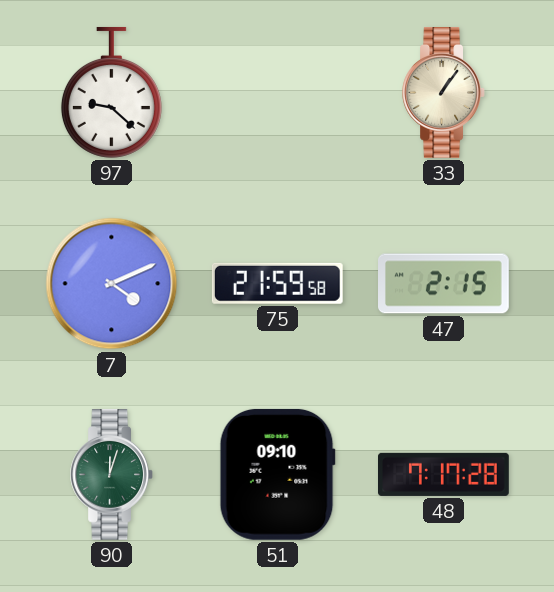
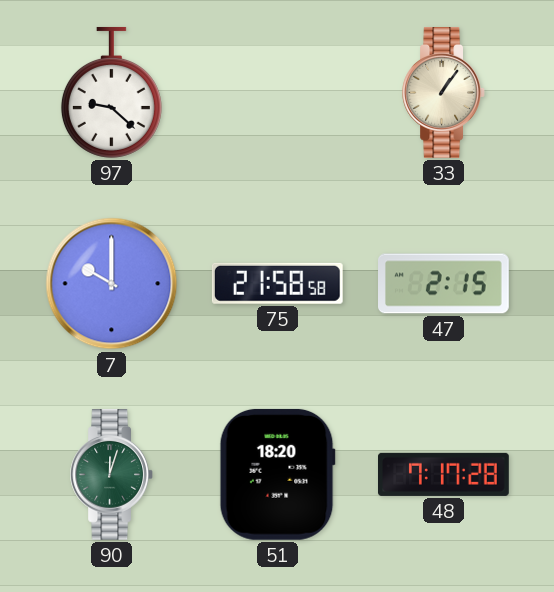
7: 4:11 -> 10:00 (112, 284)
75: 21:59 -> 21:58 (277, 283)
51: 09:10 -> 18:20 (277, 474)
